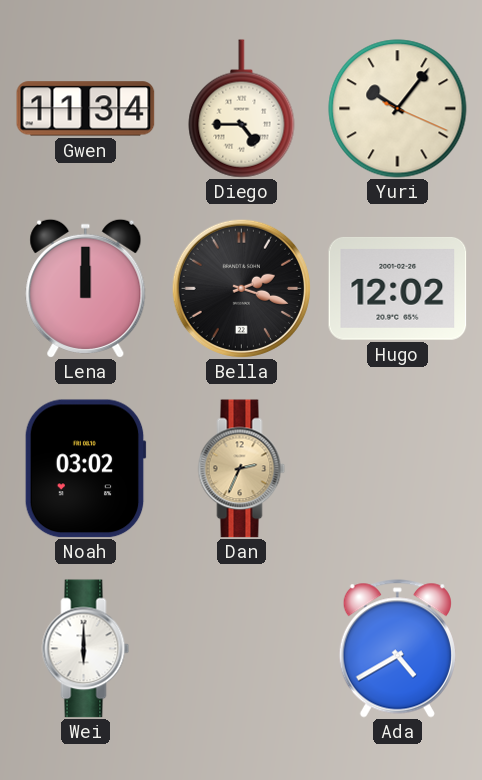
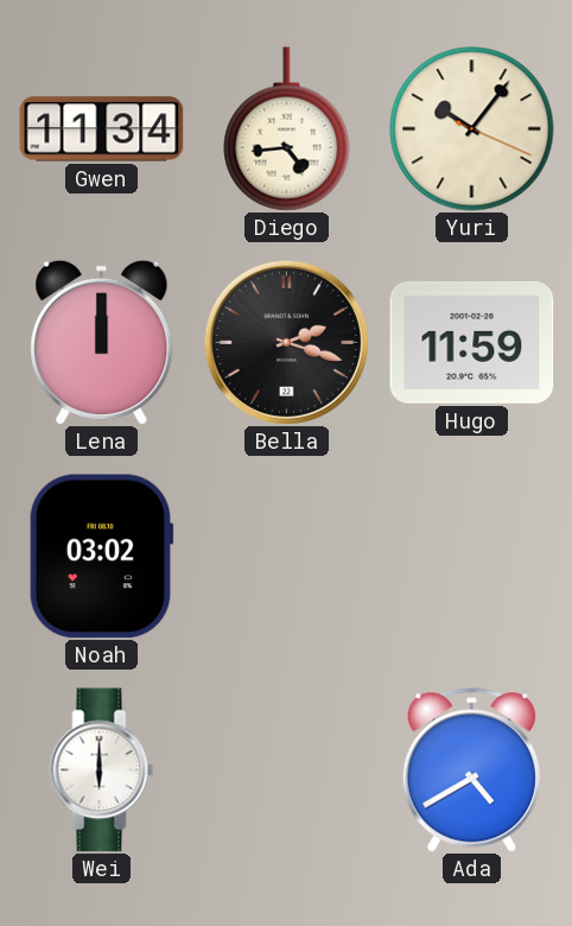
Diego: 4:45 -> 4:44 (287, 129)
Hugo: 12:02 -> 11:59 (472, 342)
Dan: 2:34 -> none (242, 469)
